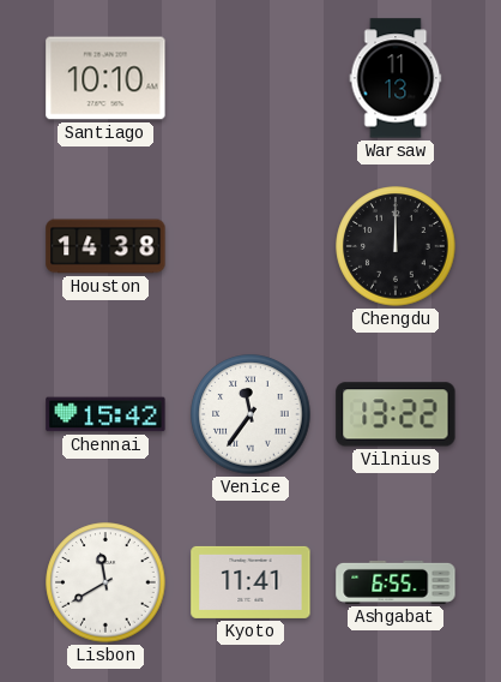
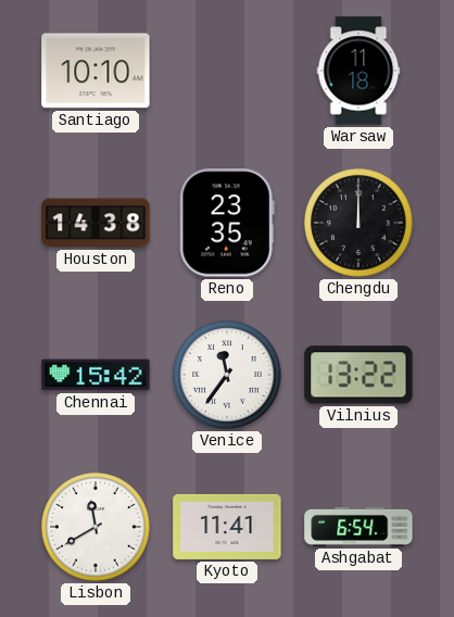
Warsaw: 11:13 -> 11:18 (358, 71)
Reno: none -> 23:35 (227, 223)
Ashgabat: 6:55 -> 6:54 (358, 527)
